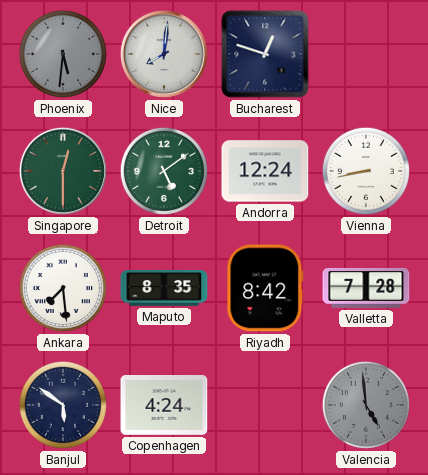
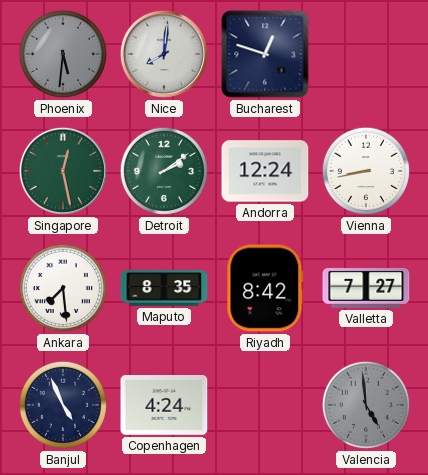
Singapore: 12:30 -> 12:28 (63, 171)
Detroit: 5:09 -> 2:09 (164, 171)
Valletta: 7:28 -> 7:27 (366, 288)
Banjul: 5:51 -> 4:56 (63, 405)
